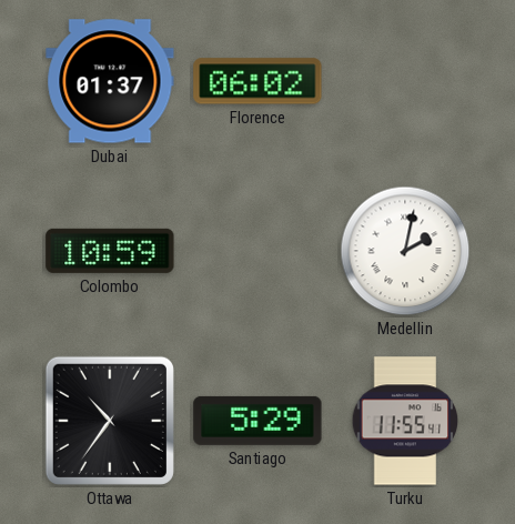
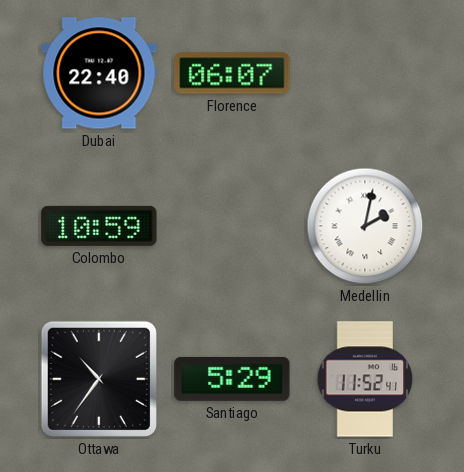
Dubai: 01:37 -> 22:40 (99, 73)
Florence: 06:02 -> 06:07 (232, 73)
Turku: 11:55 -> 11:52 (365, 379)
